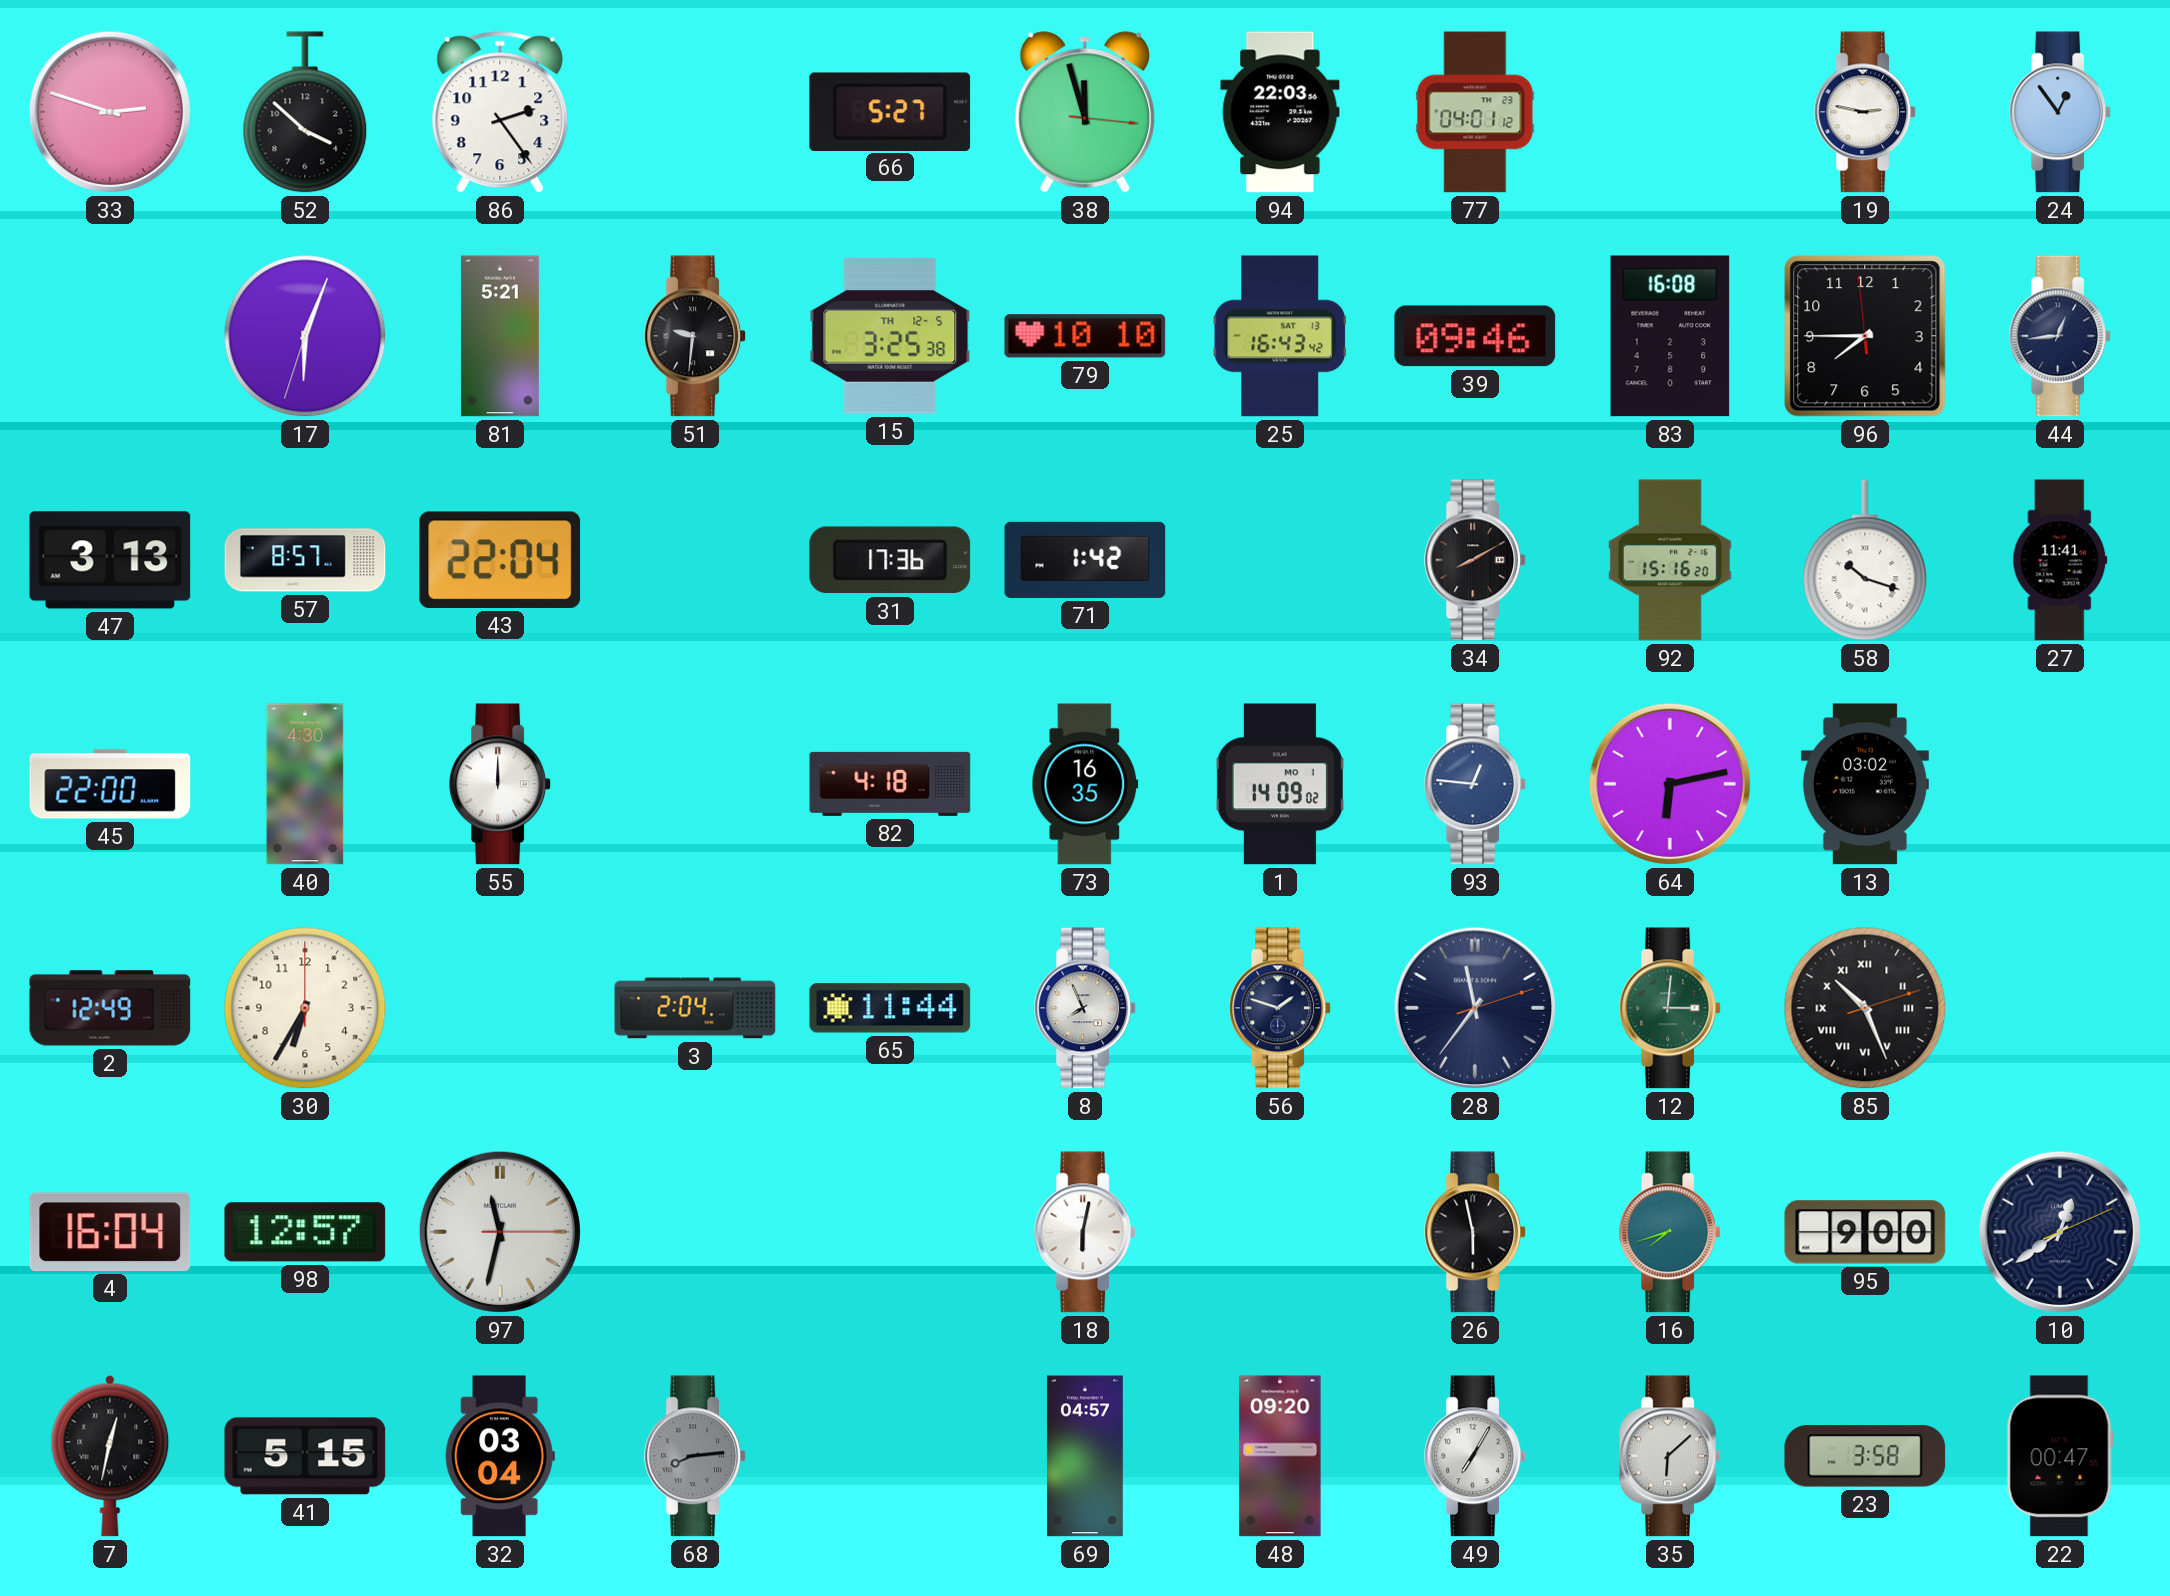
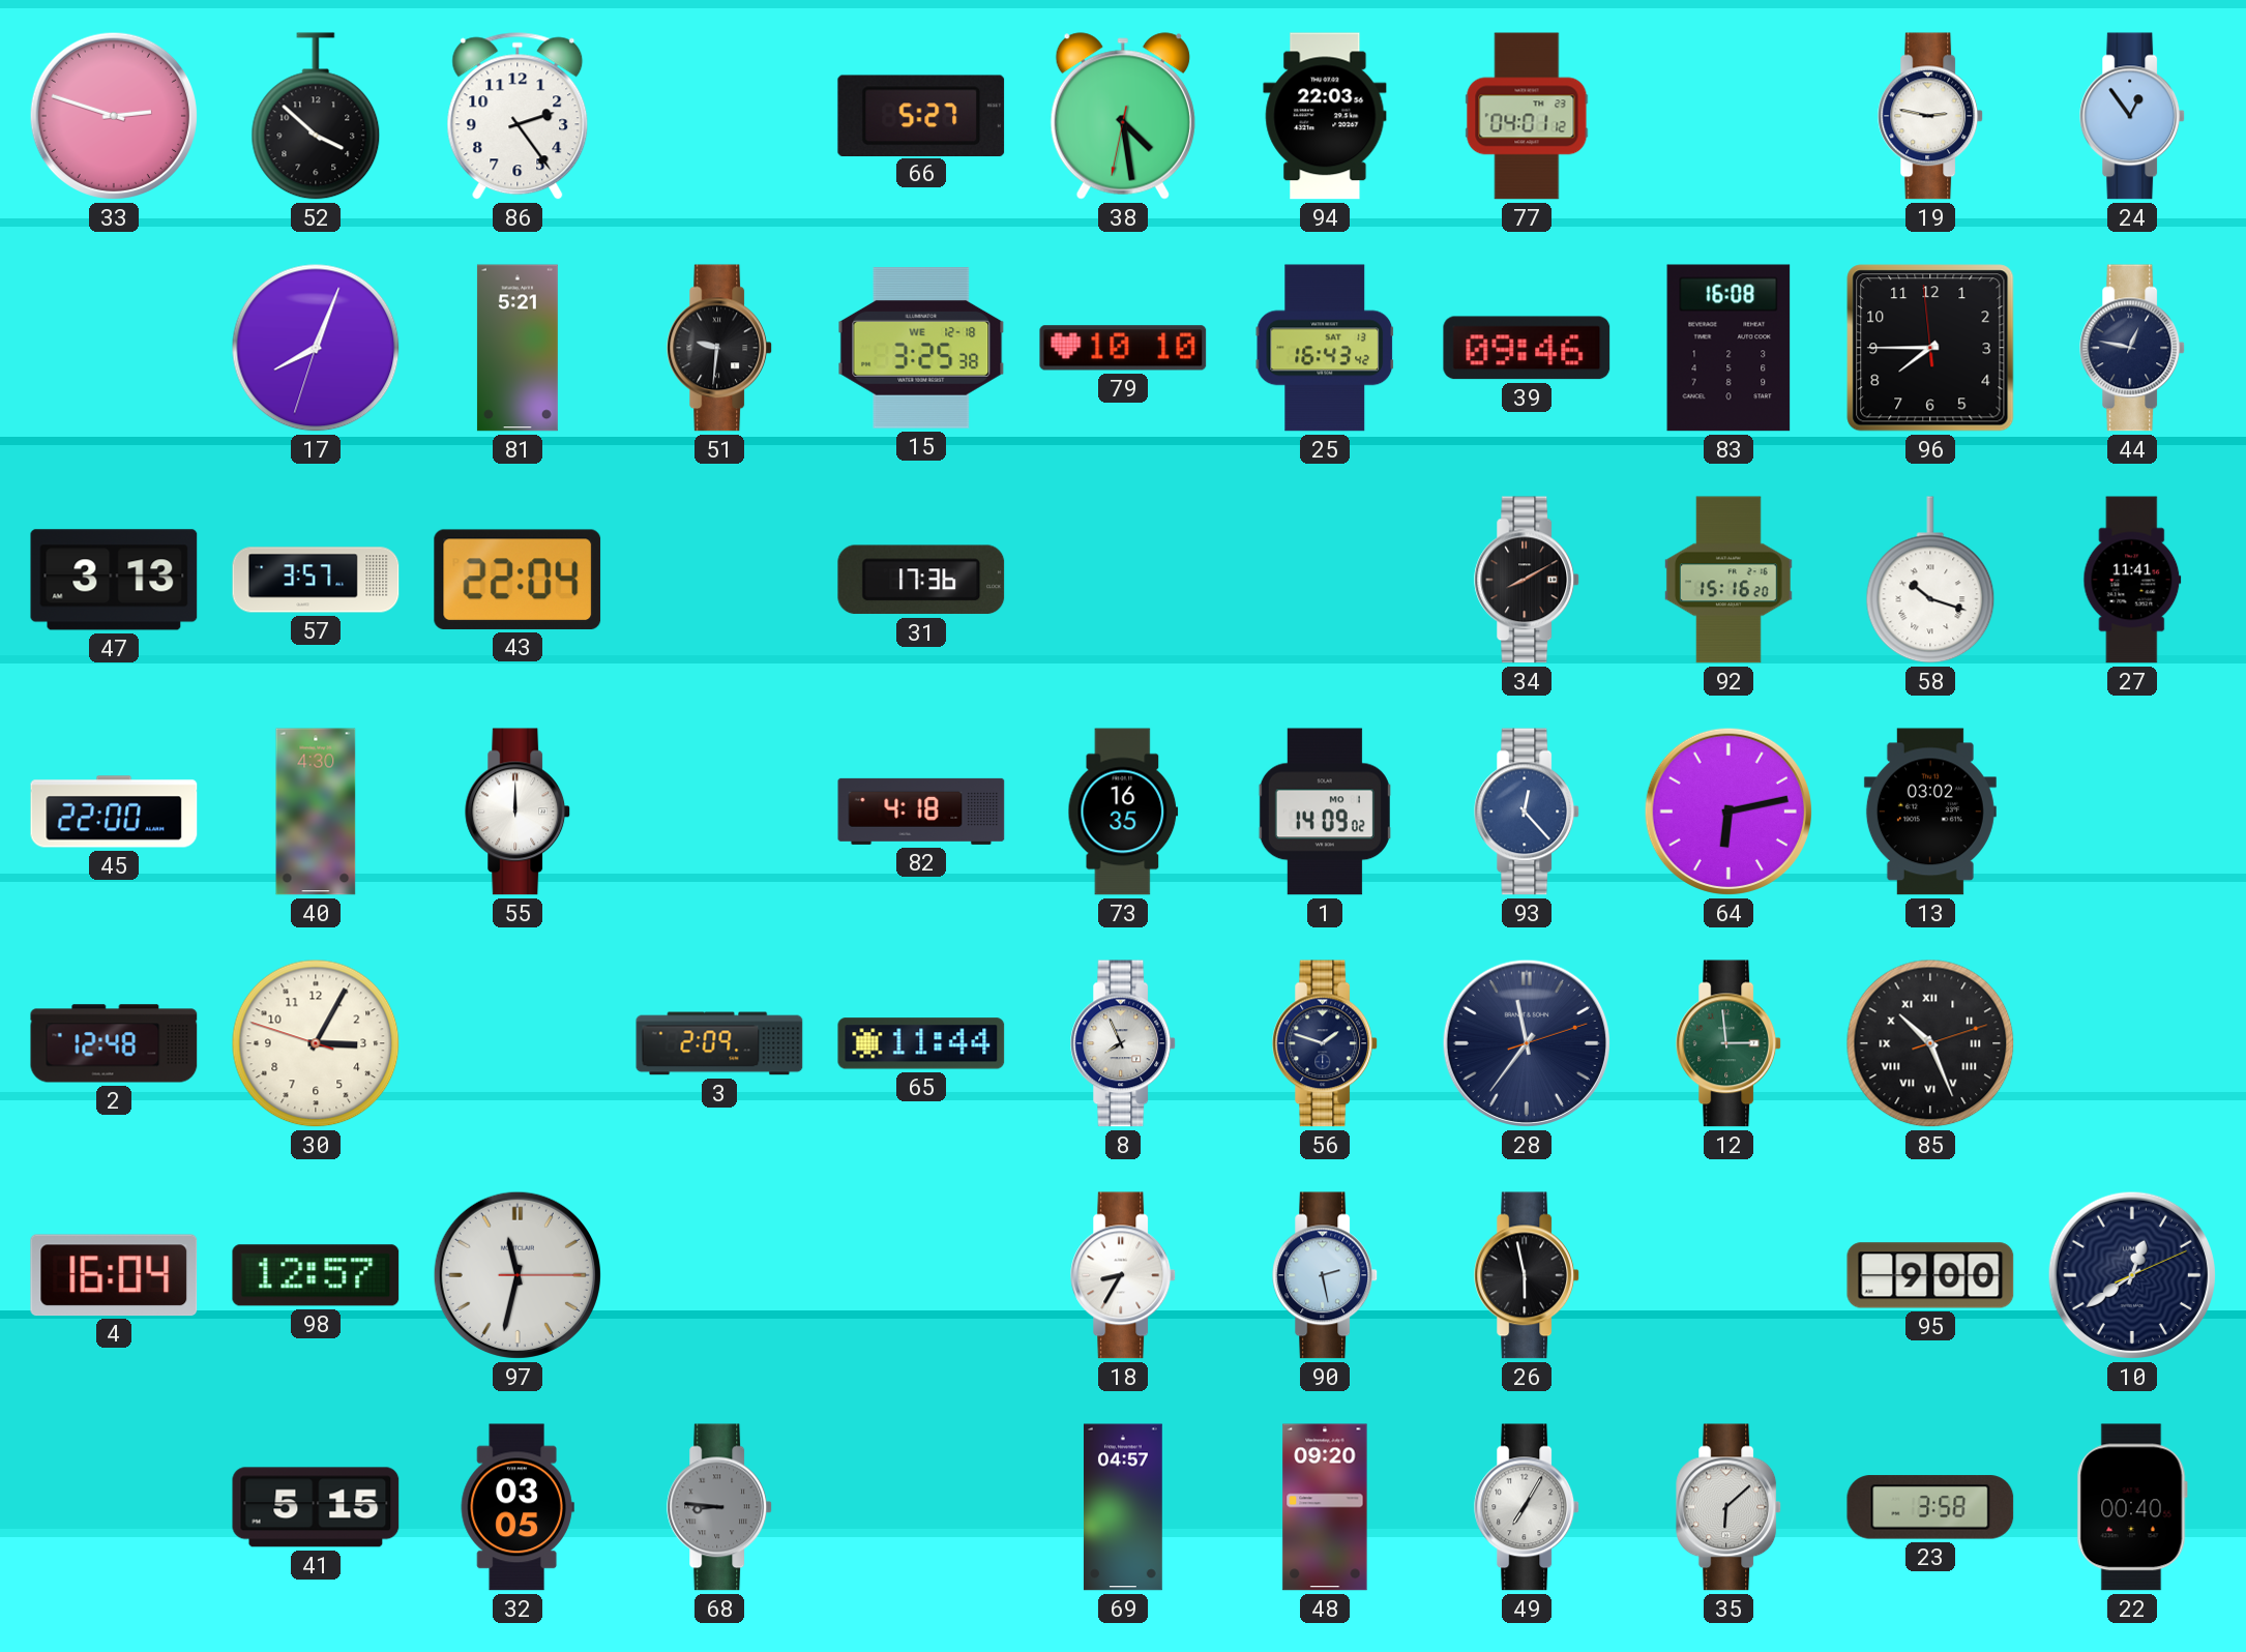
38: 11:57 -> 4:28 (1123, 116)
17: 6:03 -> 8:03 (316, 348)
15 date: TH 12-5 -> WE 12-18 (921, 348)
44: 12:44 -> 12:47 (2133, 348)
57: 8:57 -> 3:57 (316, 580)
71: 1:42 -> none (1085, 560)
93: 12:46 -> 12:23 (1528, 812)
2: 12:49 -> 12:48 (114, 1043)
30: 6:35 -> 3:04 (316, 1043)
3: 2:04 -> 2:09 (719, 1043)
12: 3:01 -> 2:59 (1730, 1043)
18: 6:02 -> 8:35 (1124, 1275)
90: none -> 2:28 (1326, 1275)
16: 7:42 -> none (1671, 1232)
7: 12:32 -> none (110, 1456)
32: 03:04 -> 03:05 (518, 1507)
68: 8:14 -> 8:46 (720, 1507)
22: 00:47 -> 00:40 (2132, 1507)
